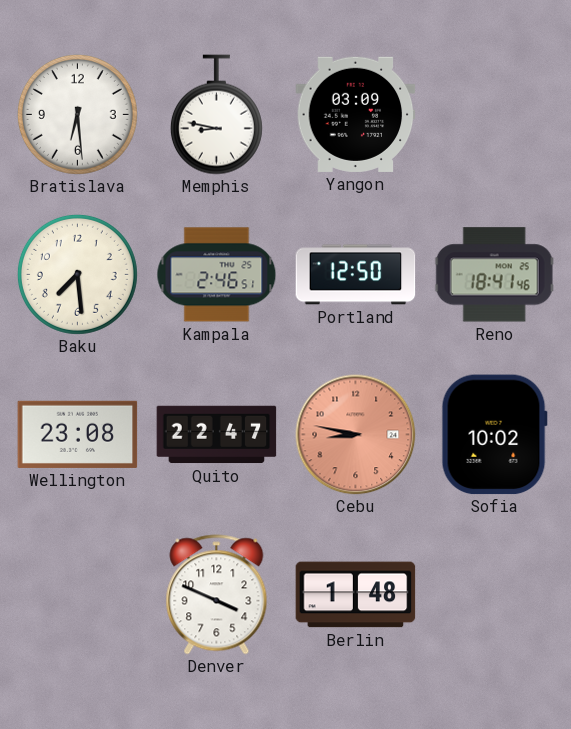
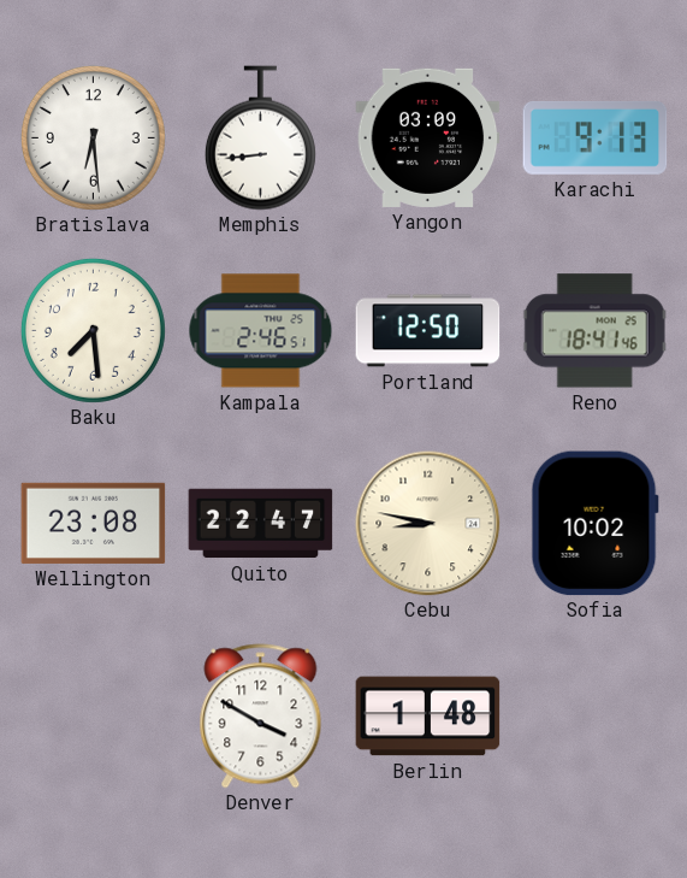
Memphis: 8:47 -> 8:44 (260, 139)
Karachi: none -> 9:13 (596, 139)
Cebu dial: salmon -> cream (428, 524)
Denver: 3:49 -> 3:50 (261, 717)
